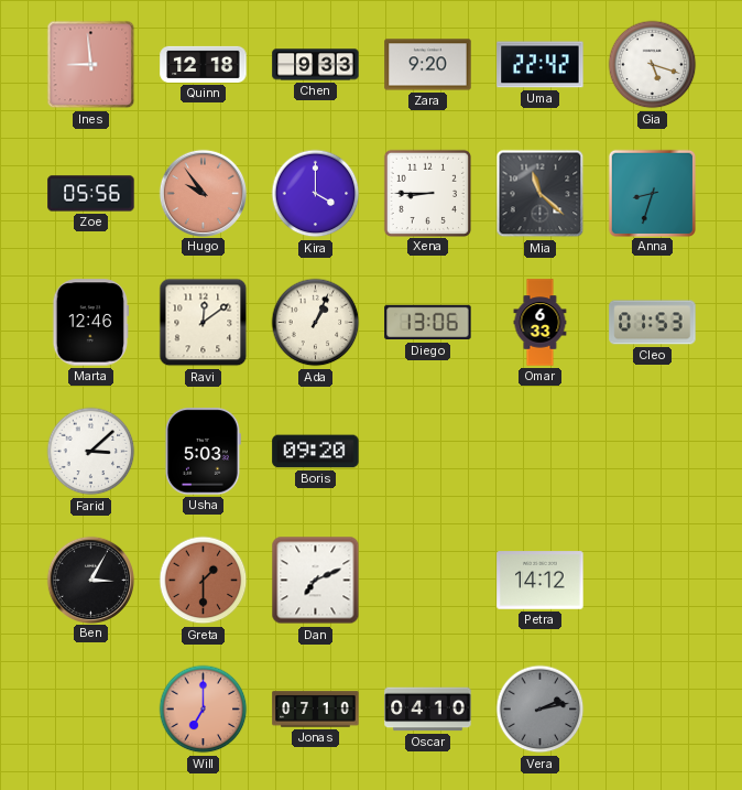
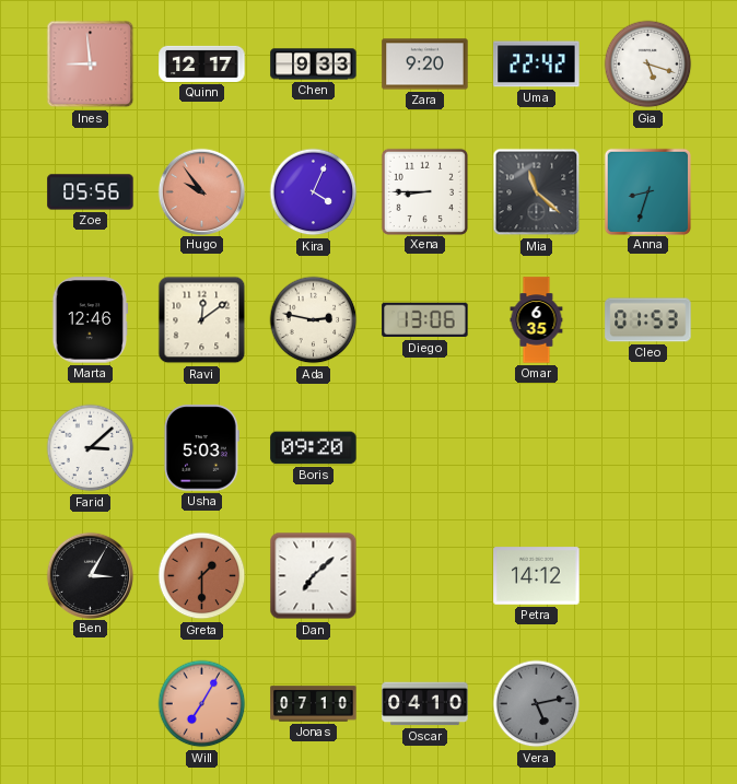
Quinn: 12:18 -> 12:17 (202, 63)
Kira: 4:00 -> 4:04 (314, 192)
Ada: 1:04 -> 2:47 (314, 320)
Omar: 6:33 -> 6:35 (537, 320)
Dan: 7:11 -> 7:08 (314, 576)
Will: 7:00 -> 7:05 (202, 704)
Vera: 2:13 -> 5:13 (537, 704)
